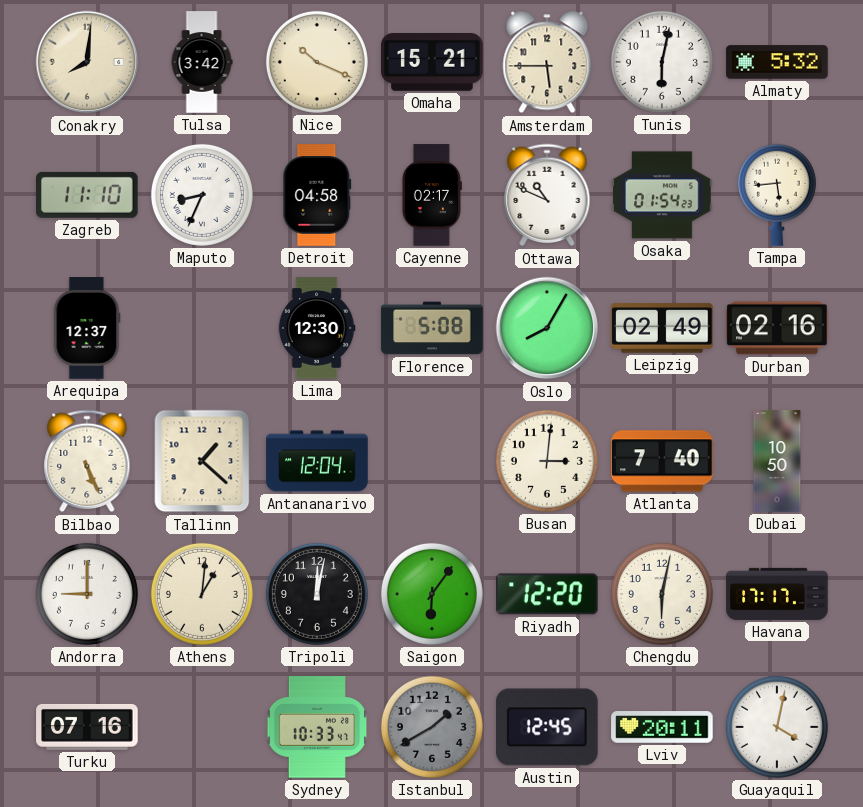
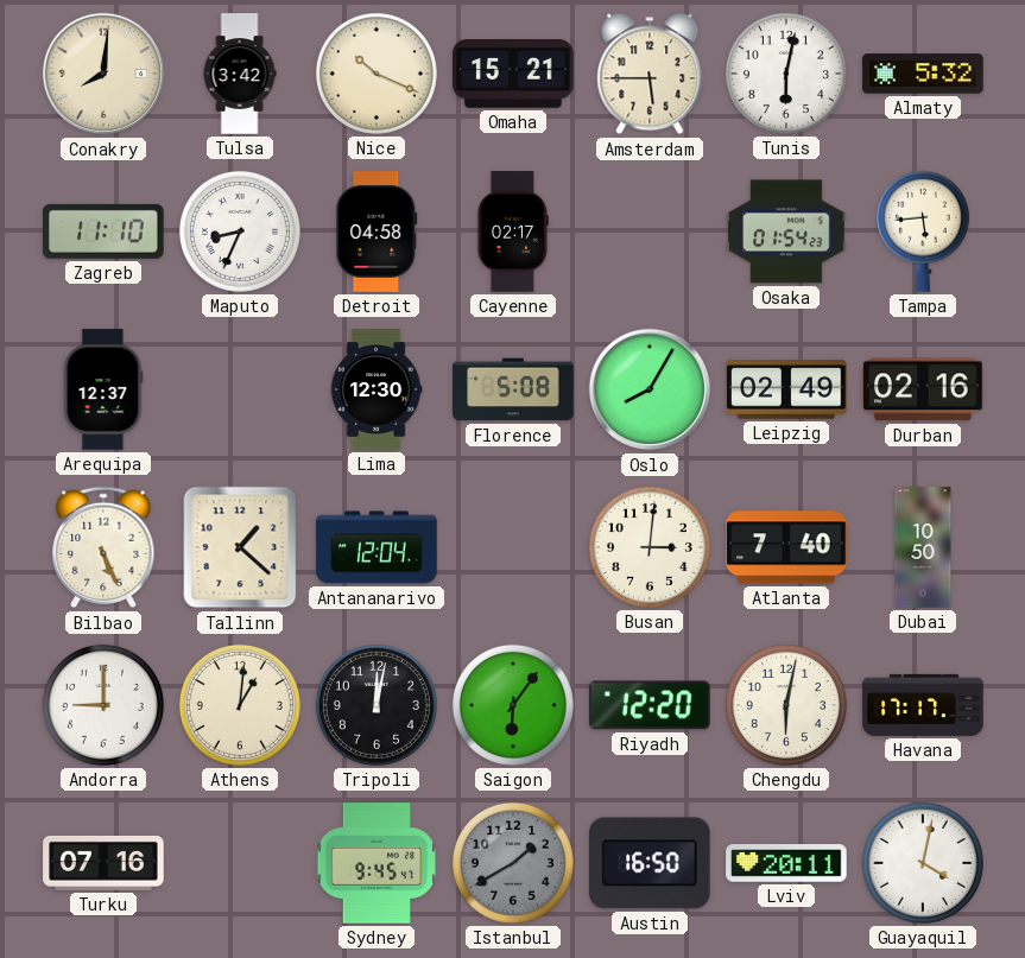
Ottawa: 10:49 -> none (547, 195)
Sydney: 10:33 -> 9:45 (377, 863)
Austin: 12:45 -> 16:50 (651, 863)
